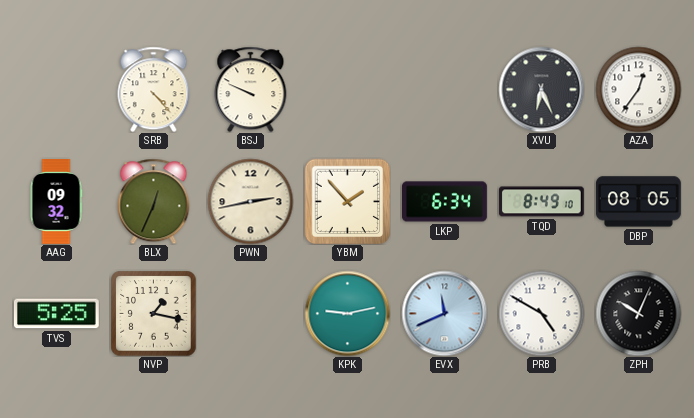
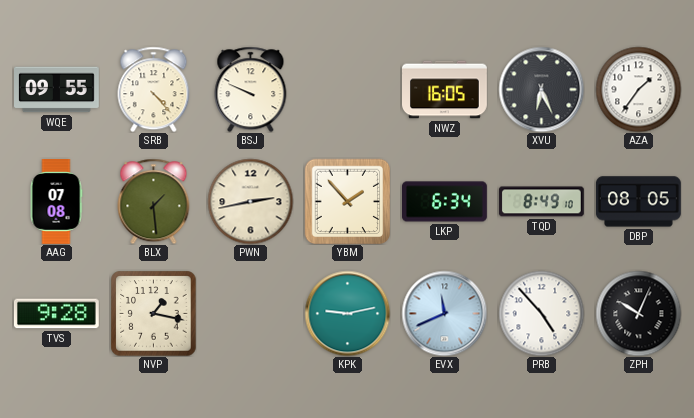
WQE: none -> 09:55 (57, 90)
NWZ: none -> 16:05 (445, 90)
AZA: 12:36 -> 1:36 (638, 89)
AAG: 09:32 -> 07:08 (56, 202)
BLX: 12:34 -> 1:29 (154, 201)
TVS: 5:25 -> 9:28 (56, 314)
PRB: 4:50 -> 4:53 (541, 313)
